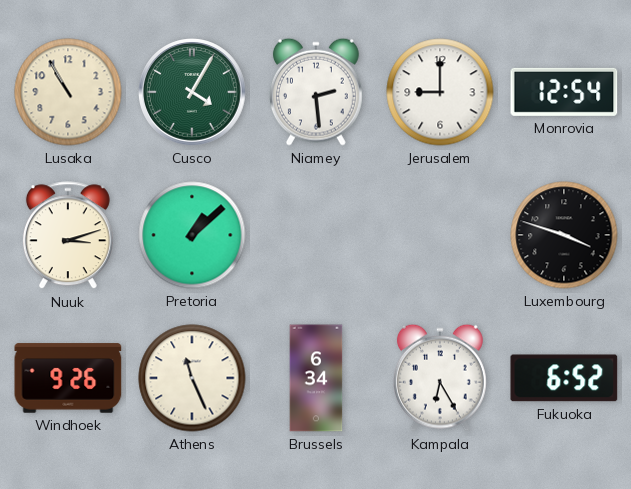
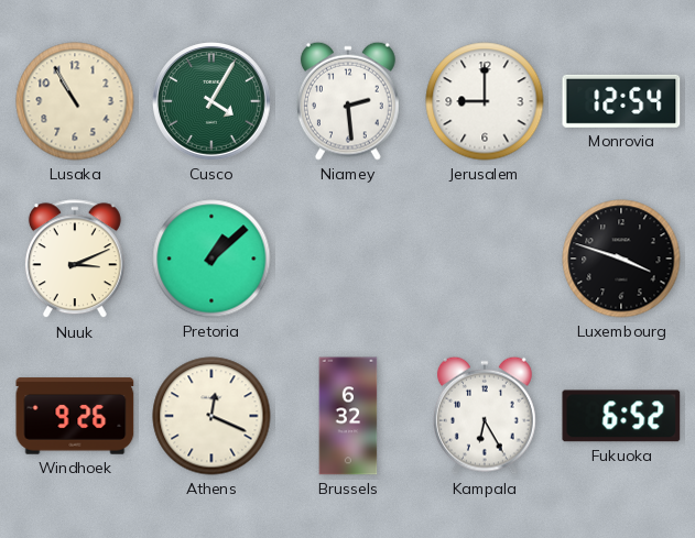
Nuuk: 3:12 -> 3:11 (75, 260)
Athens: 11:26 -> 12:19 (211, 416)
Brussels: 6:34 -> 6:32 (348, 416)
